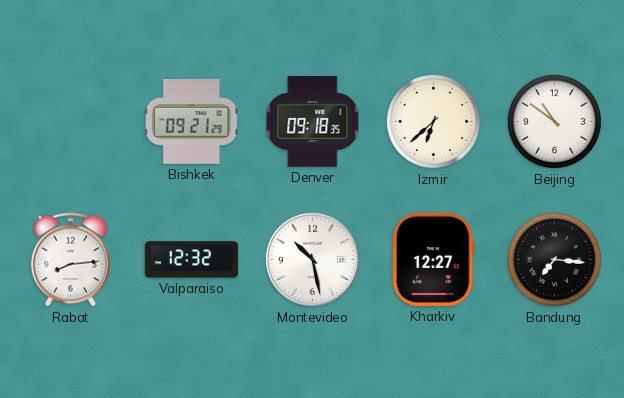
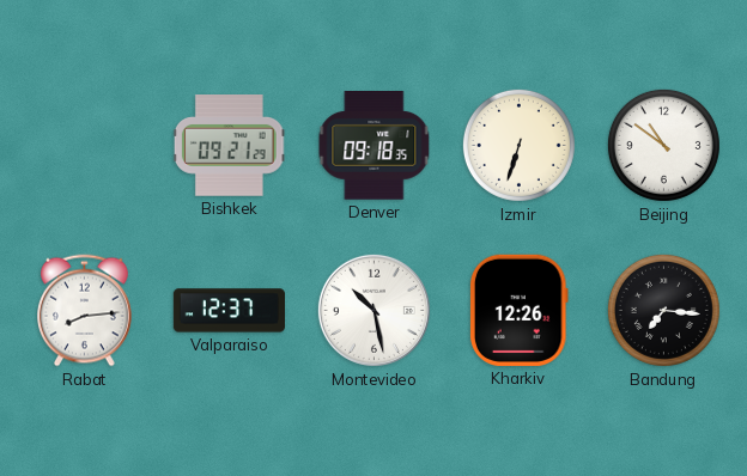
Izmir: 6:38 -> 6:33 (518, 145)
Valparaiso: 12:32 -> 12:37 (229, 311)
Kharkiv: 12:27 -> 12:26 (518, 310)
